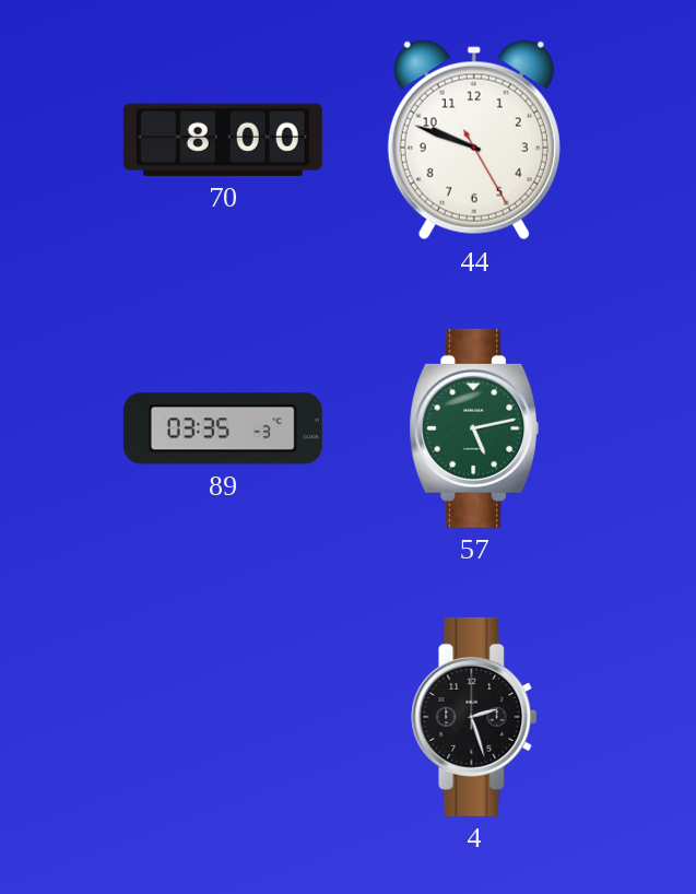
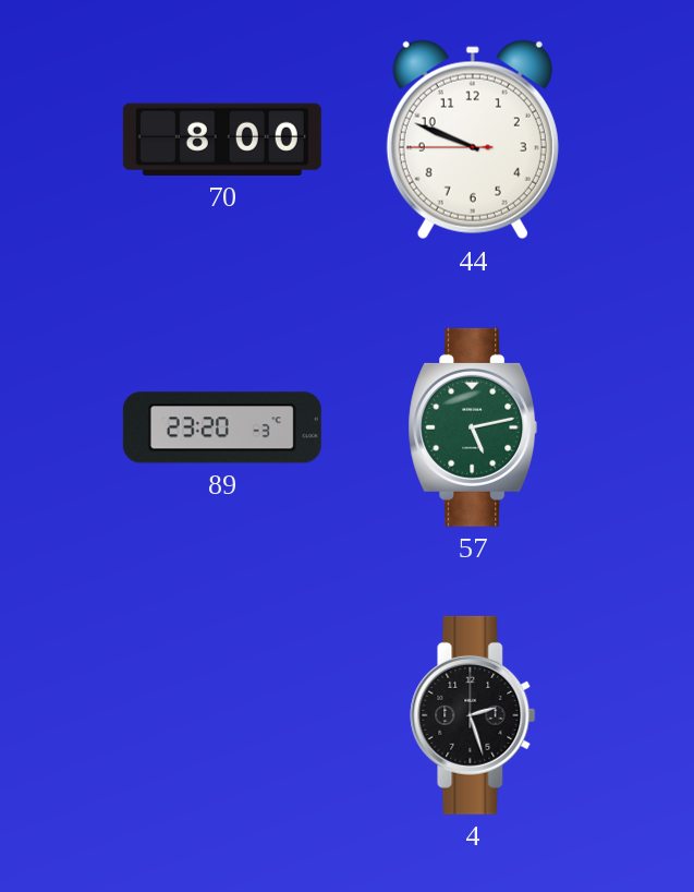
44: 9:48:25 -> 9:48:45 (473, 140)
89: 03:35 -> 23:20 (222, 427)
